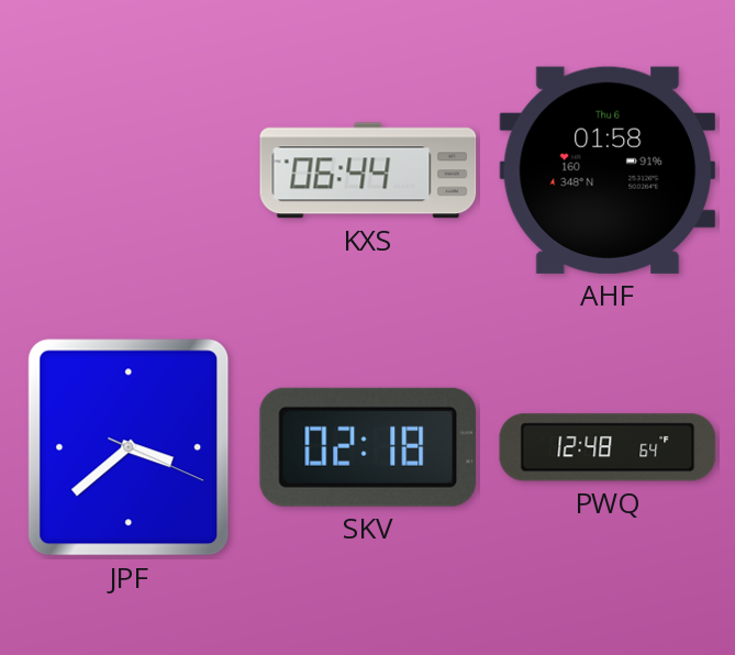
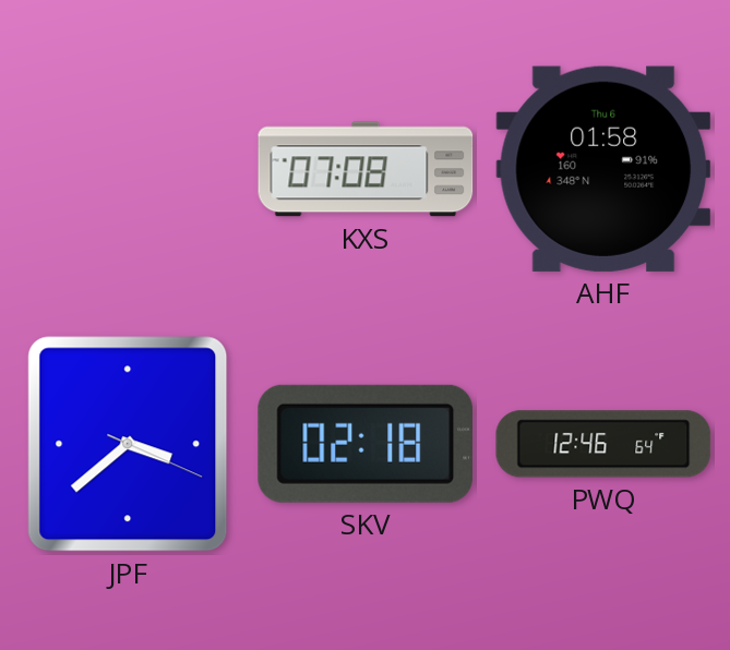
KXS: 06:44 -> 07:08 (366, 169)
PWQ: 12:48 -> 12:46 (603, 444)
